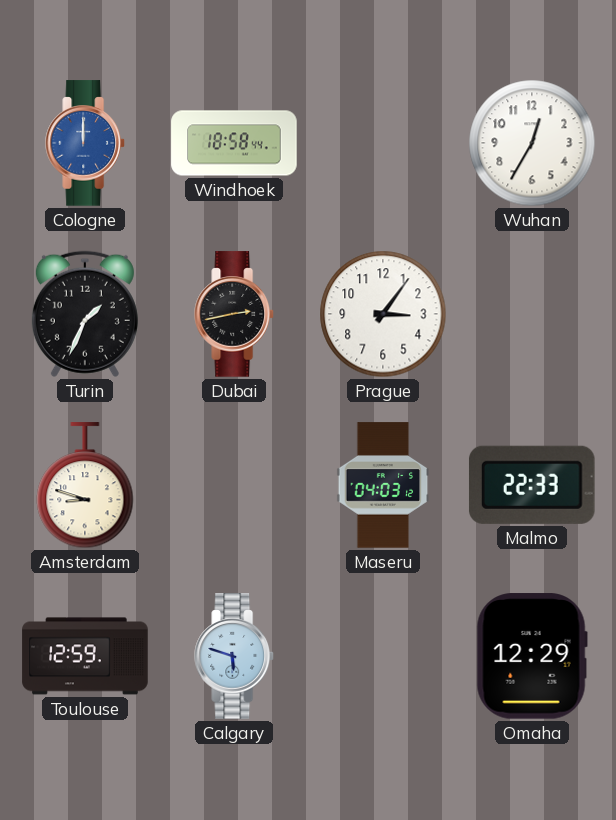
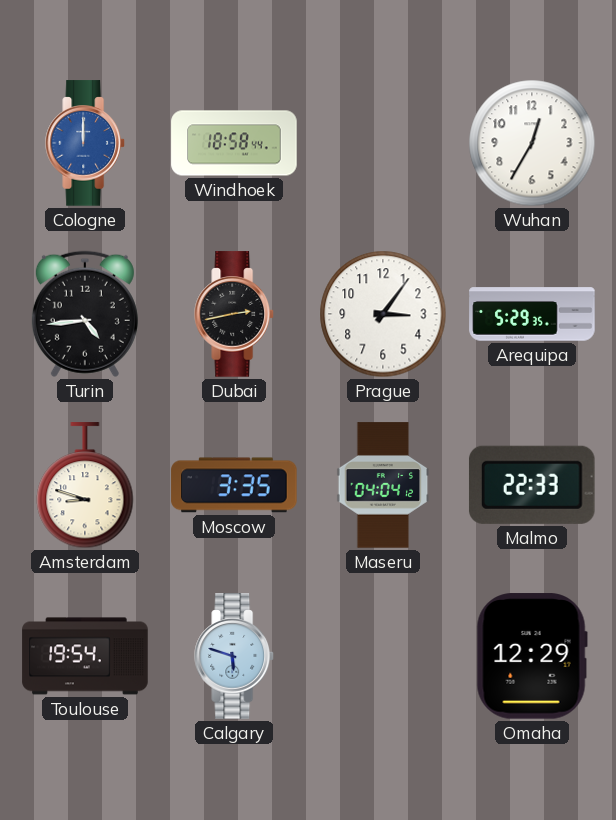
Turin: 1:34 -> 4:44 (85, 314)
Arequipa: none -> 5:29 (532, 314)
Moscow: none -> 3:35 (234, 485)
Maseru: 04:03 -> 04:04 (383, 485)
Toulouse: 12:59 -> 19:54 (85, 656)
